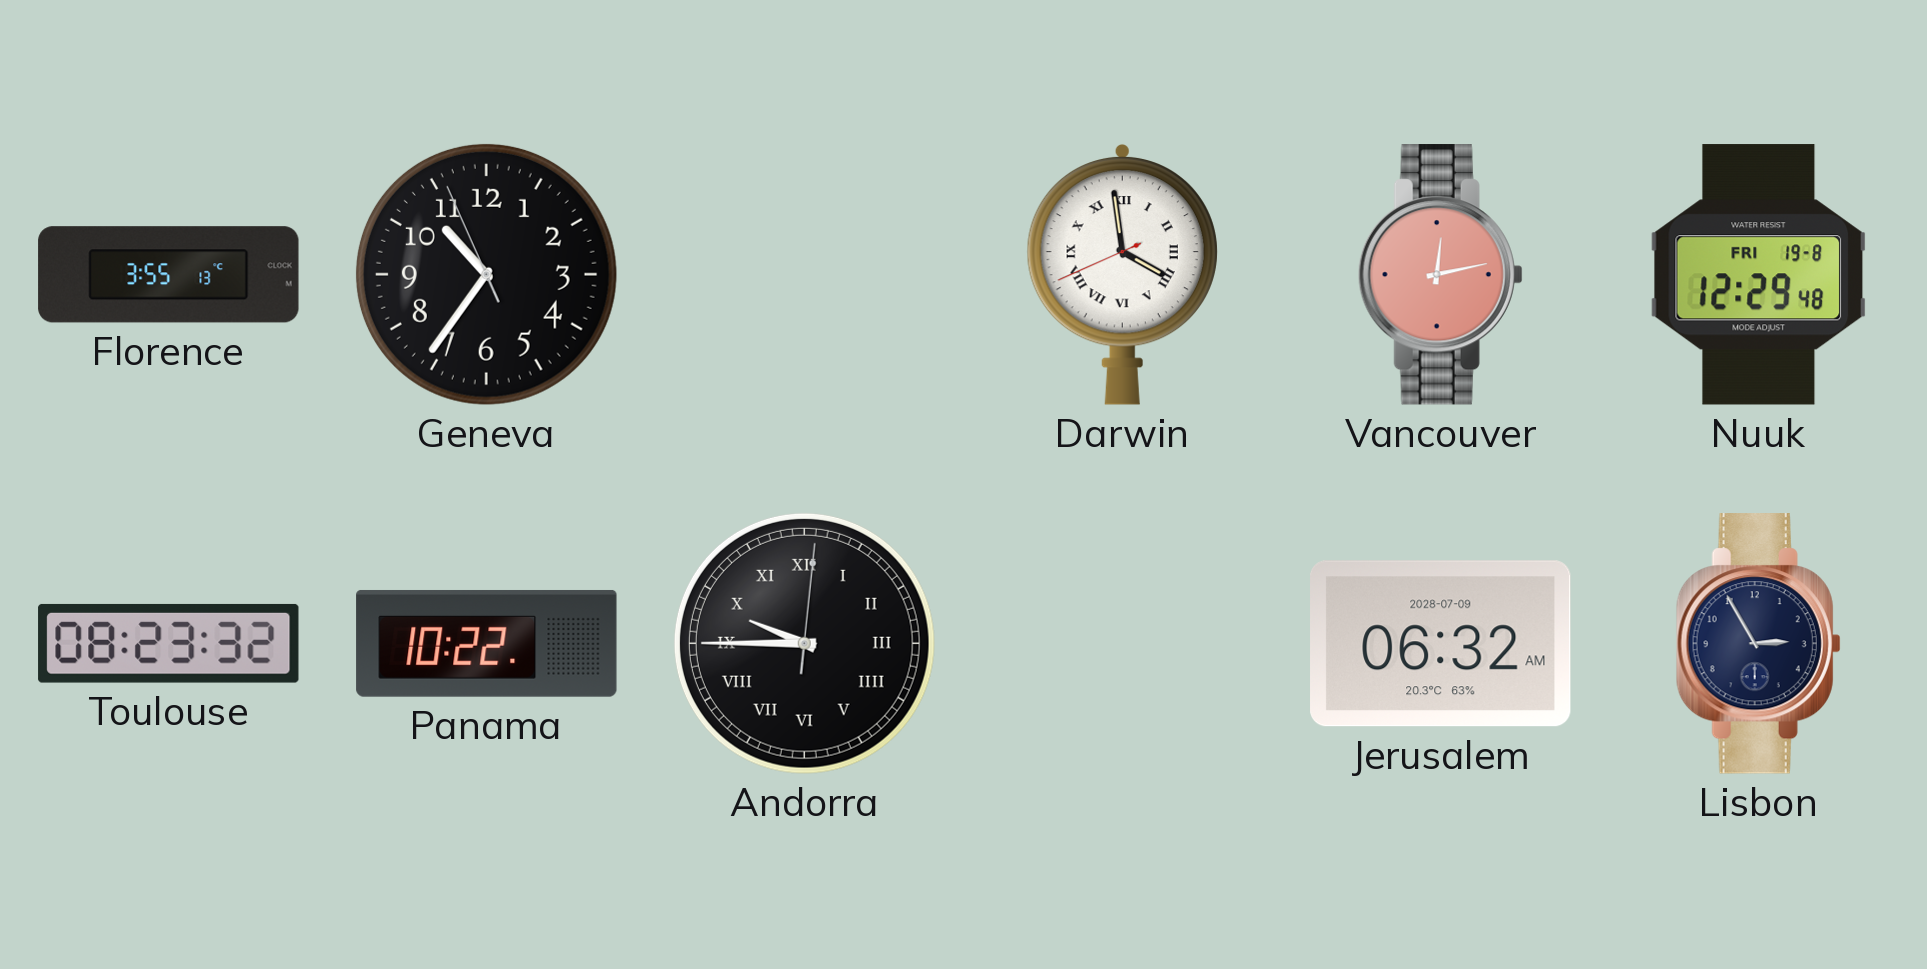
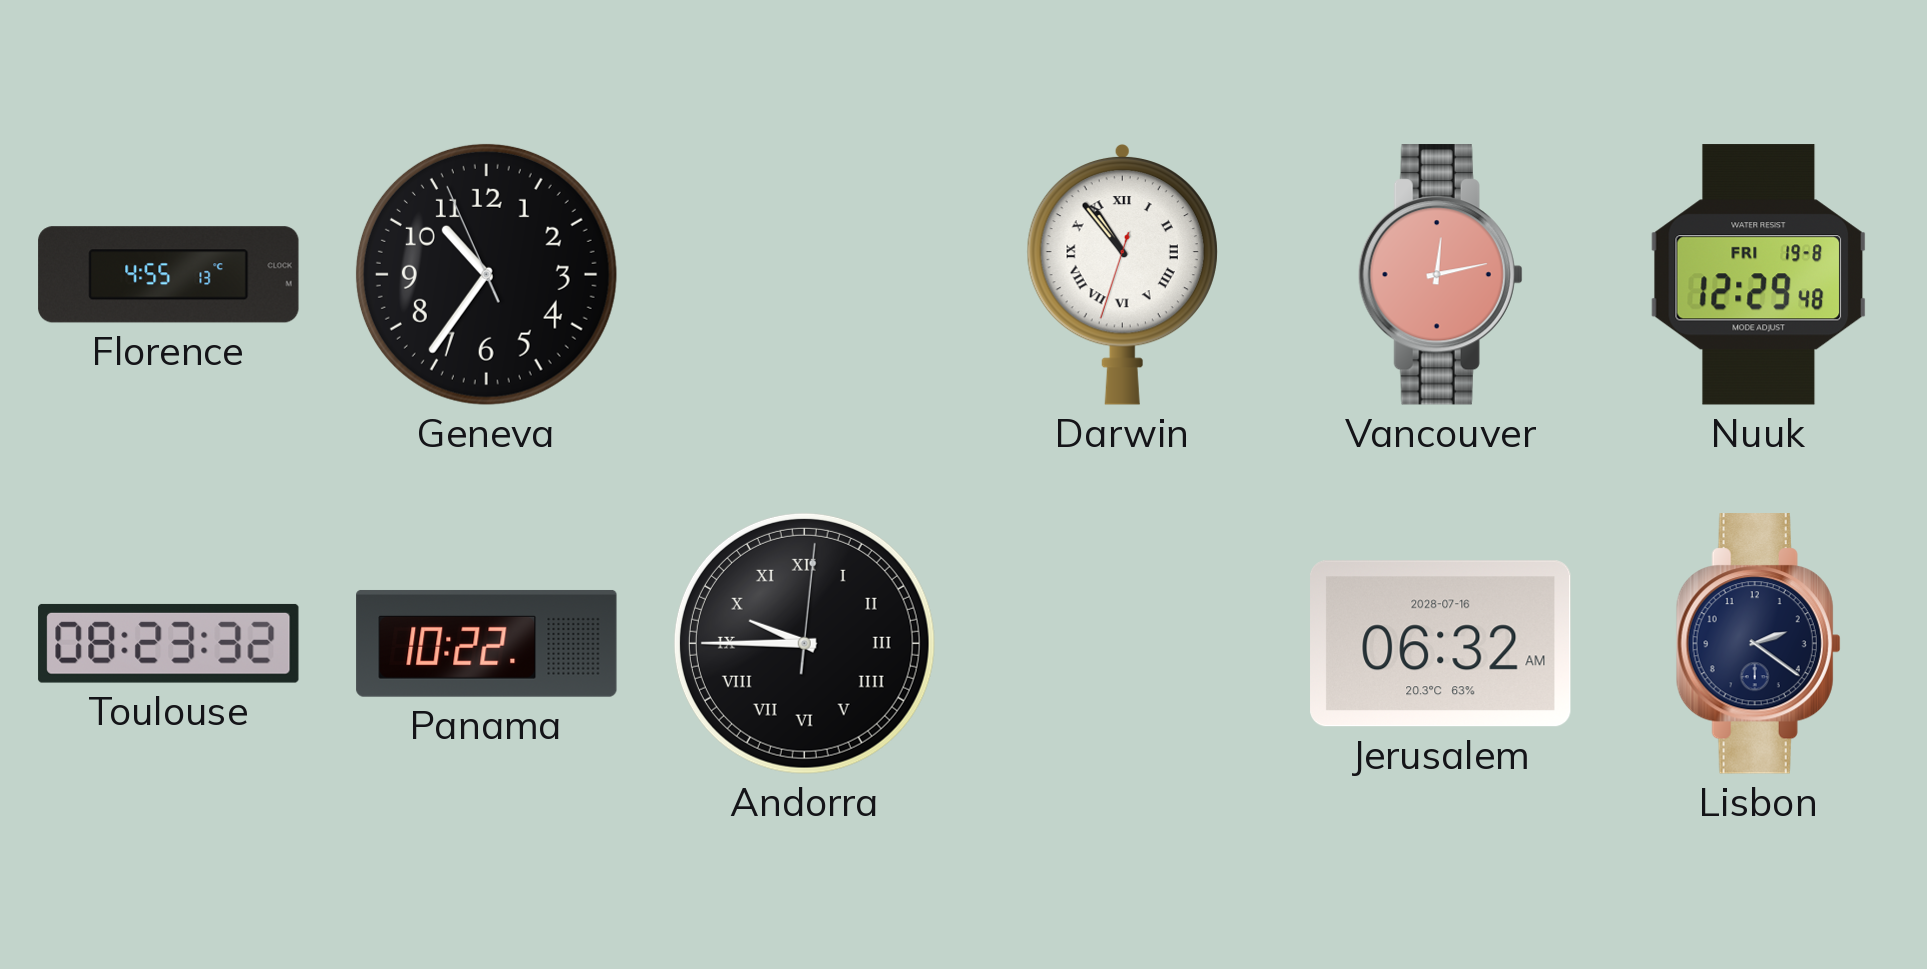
Florence: 3:55 -> 4:55 (169, 275)
Darwin: 3:58 -> 10:53 (1122, 274)
Jerusalem date: 2028-07-09 -> 2028-07-16 (1441, 644)
Lisbon: 2:55 -> 2:21 (1758, 644)
